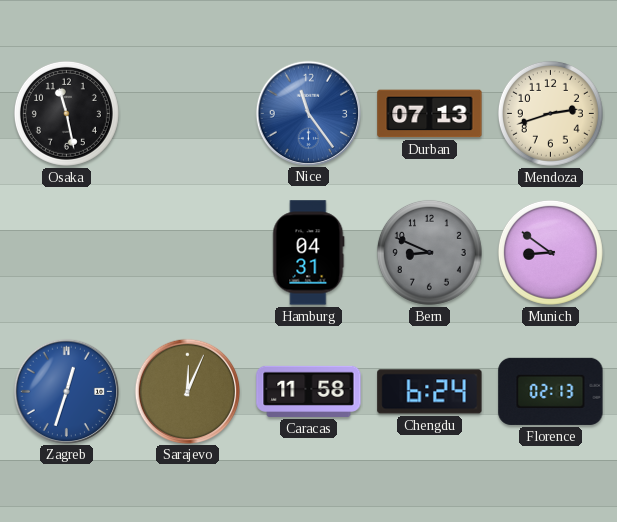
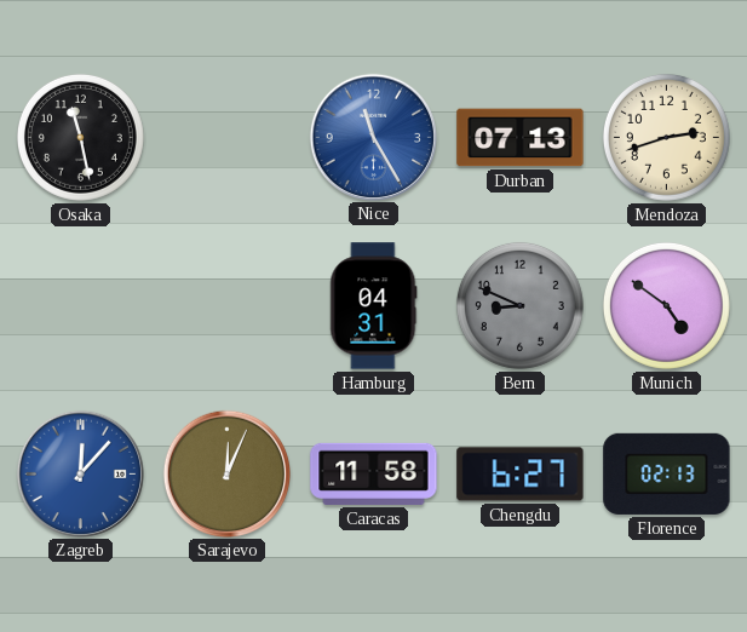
Nice: 11:24 -> 11:25 (373, 137)
Munich: 8:51 -> 4:51 (666, 305)
Zagreb: 12:33 -> 12:07 (80, 473)
Chengdu: 6:24 -> 6:27 (521, 475)
